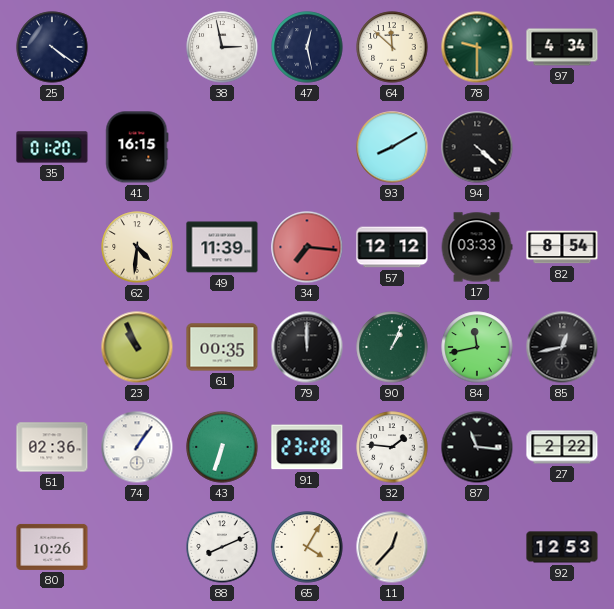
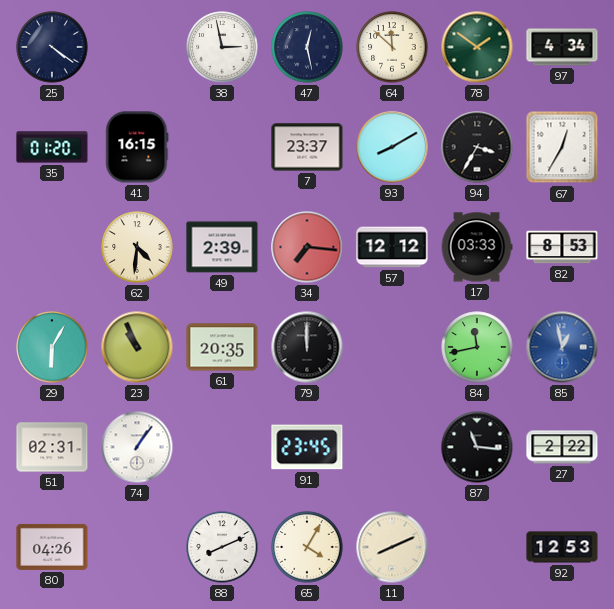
78: 9:30 -> 1:51 (477, 47)
7: none -> 23:37 (307, 147)
94: 4:22 -> 3:35 (477, 147)
67: none -> 12:35 (562, 147)
49: 11:39 -> 2:39 (222, 247)
82: 8:54 -> 8:53 (562, 247)
29: none -> 6:05 (52, 347)
61: 00:35 -> 20:35 (222, 347)
90: 1:04 -> none (392, 347)
85: 12:43 -> 12:58 (562, 347)
85 dial: black -> blue (562, 347)
51: 02:36 -> 02:31 (52, 447)
43: 6:33 -> none (222, 447)
91: 23:28 -> 23:45 (307, 447)
32: 1:46 -> none (392, 447)
80: 10:26 -> 04:26 (52, 547)
11: 12:37 -> 8:11 (392, 547)
